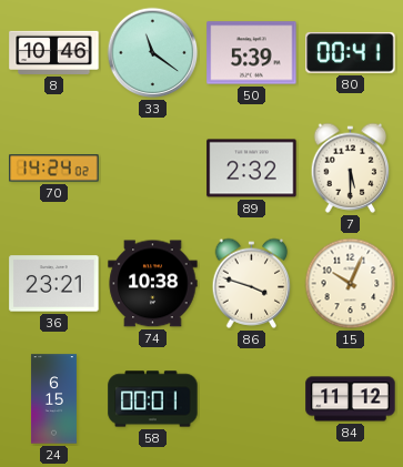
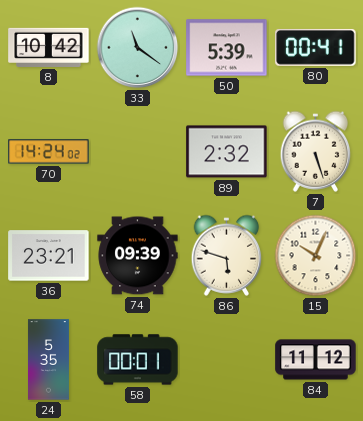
8: 10:46 -> 10:42 (49, 47)
7: 5:30 -> 5:27 (316, 151)
74: 10:38 -> 09:39 (138, 256)
86: 3:48 -> 5:48 (227, 255)
24: 6:15 -> 5:35 (48, 360)
